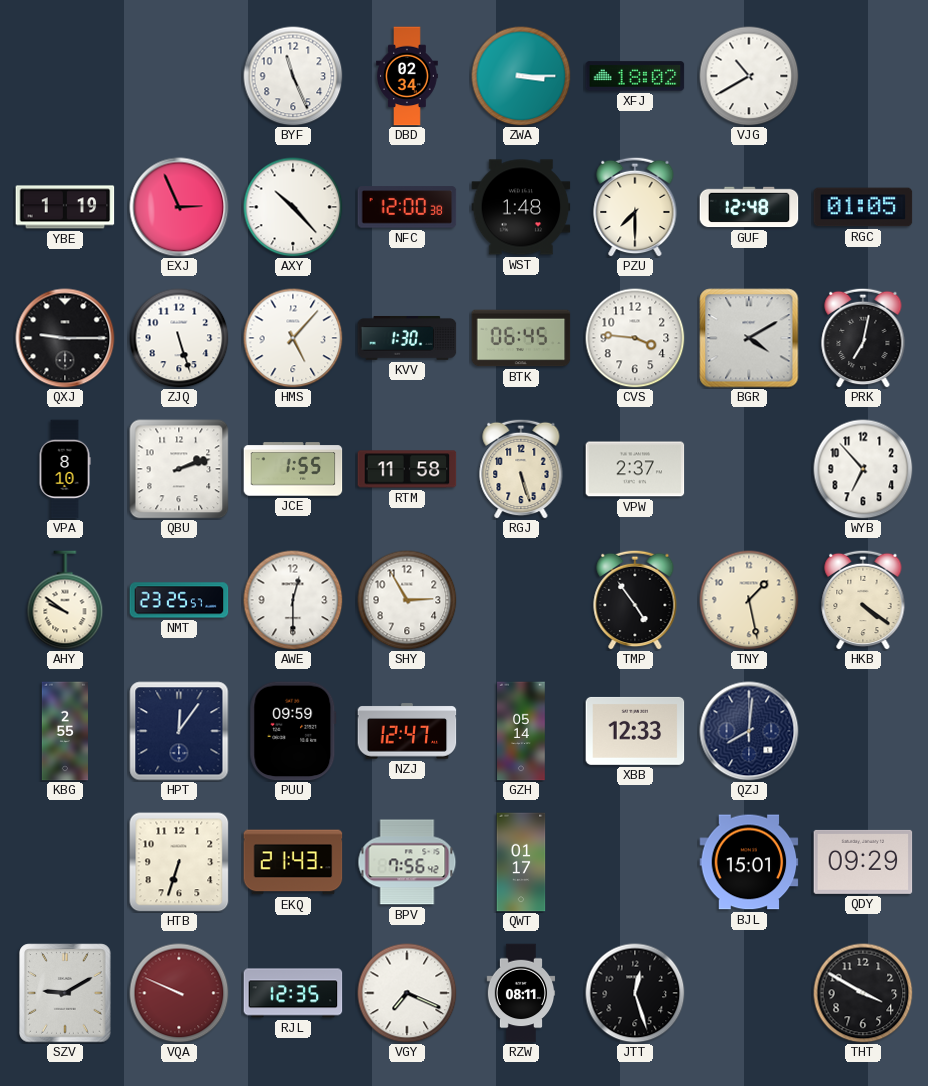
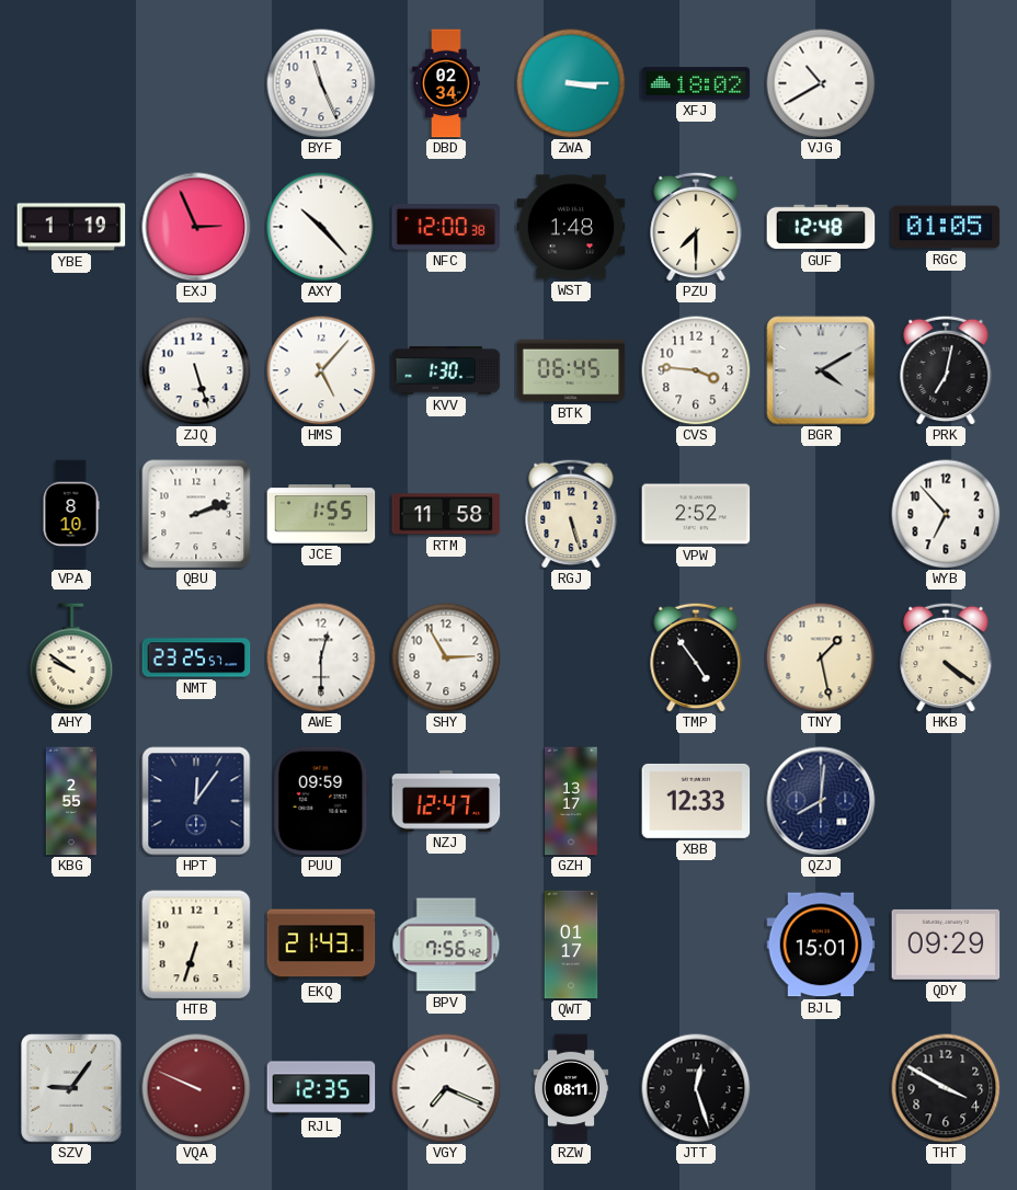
QXJ: 9:15 -> none (65, 338)
VPW: 2:37 -> 2:52 (696, 514)
GZH: 05:14 -> 13:17 (571, 801)
SZV: 9:10 -> 9:06 (71, 1088)
